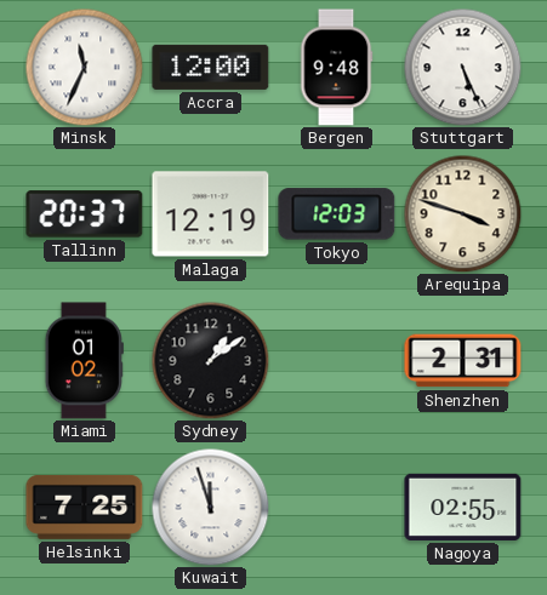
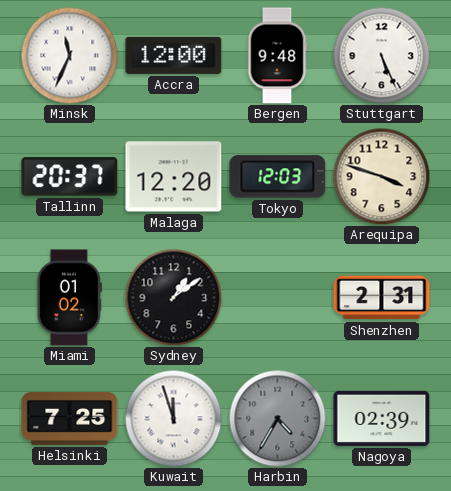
Malaga: 12:19 -> 12:20 (174, 177)
Harbin: none -> 4:35 (277, 418)
Nagoya: 02:55 -> 02:39 (382, 418)
